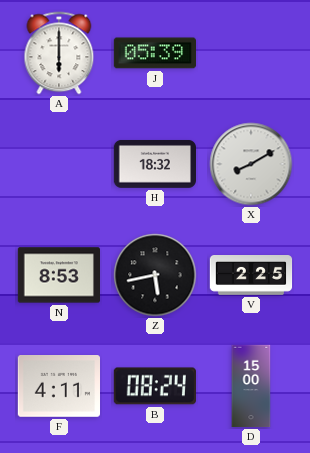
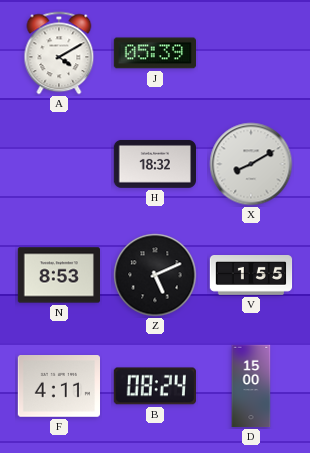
A: 6:00 -> 4:10 (59, 53)
Z: 5:43 -> 5:11 (155, 275)
V: 2:25 -> 1:55 (251, 276)
